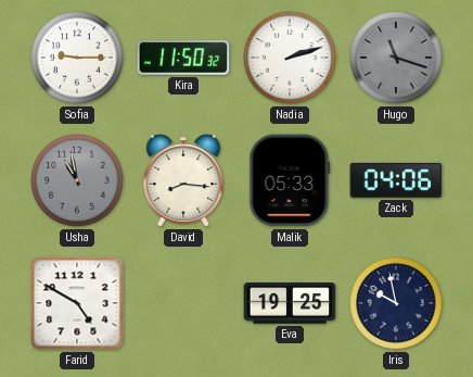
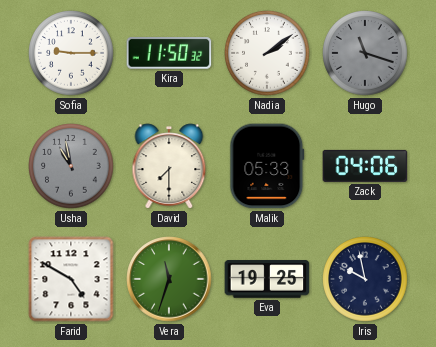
Nadia: 2:12 -> 2:09 (267, 53)
David: 8:16 -> 7:30 (169, 166)
Vera: none -> 11:33 (169, 279)
